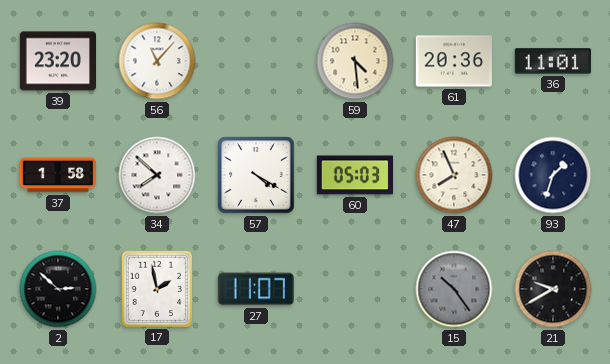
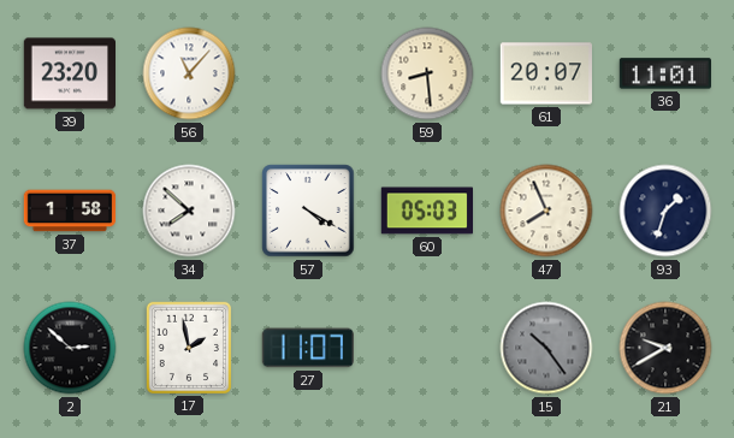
59: 4:29 -> 8:29 (427, 73)
61: 20:36 -> 20:07 (545, 73)
